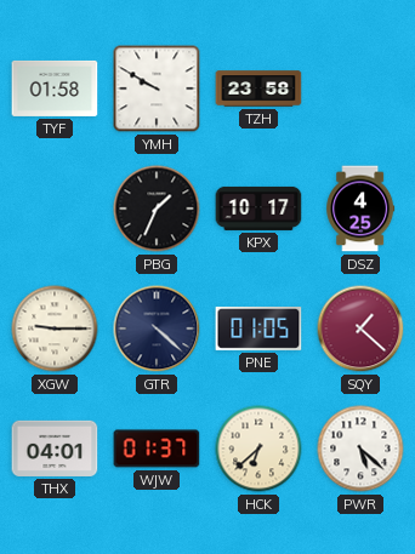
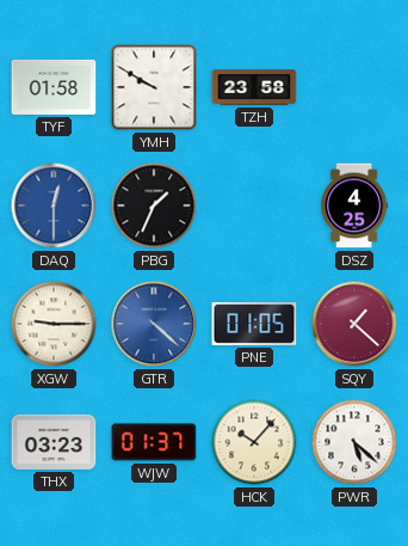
DAQ: none -> 12:30 (54, 205)
KPX: 10:17 -> none (258, 209)
GTR dial: navy -> blue (154, 324)
THX: 04:01 -> 03:23 (54, 442)
HCK: 6:38 -> 10:07 (254, 442)
